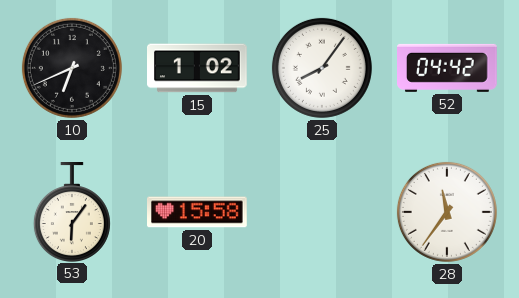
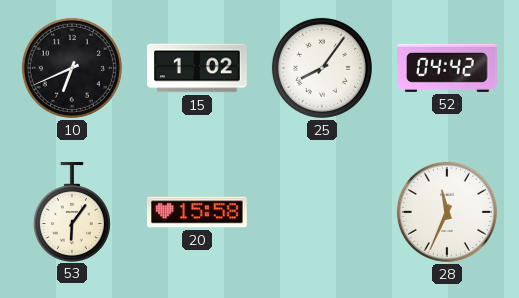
28: 11:36 -> 11:34 (447, 212)
